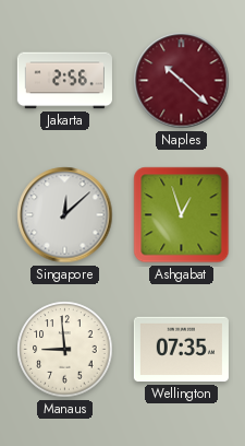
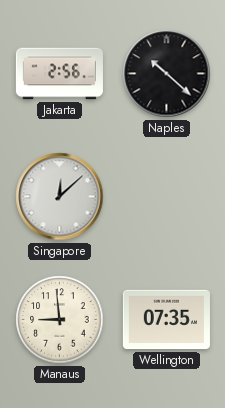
Naples dial: burgundy -> black (167, 74)
Ashgabat: 12:57 -> none (182, 215)
